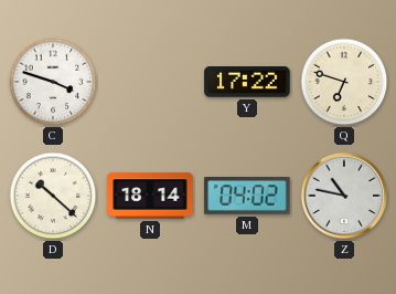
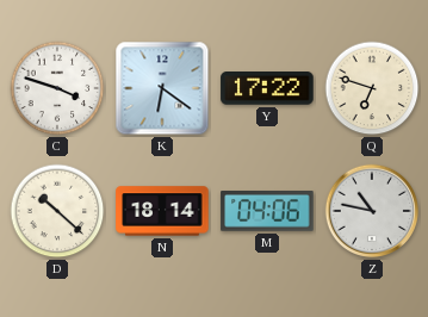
K: none -> 6:21 (162, 88)
M: 04:02 -> 04:06 (267, 212)
